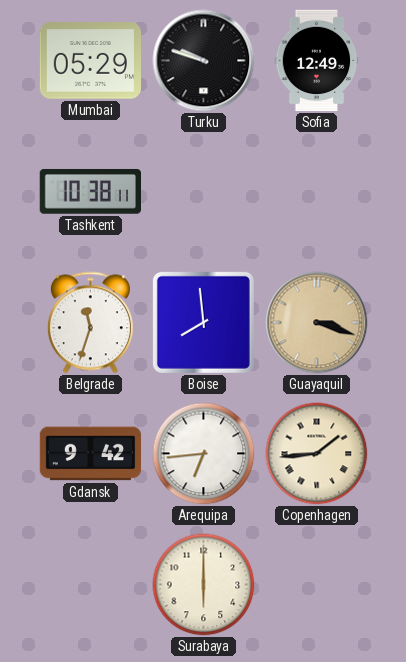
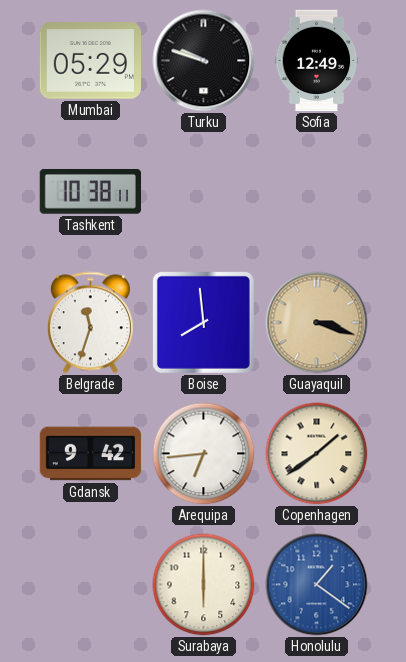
Copenhagen: 1:44 -> 1:39 (317, 454)
Honolulu: none -> 1:21 (317, 585)
